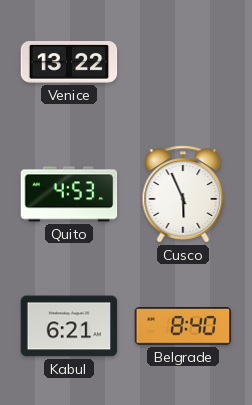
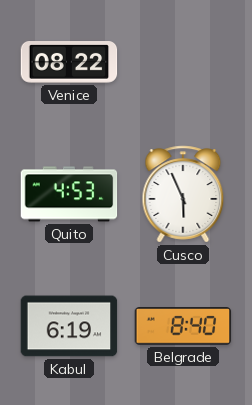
Venice: 13:22 -> 08:22 (69, 63)
Kabul: 6:21 -> 6:19 (69, 326)
